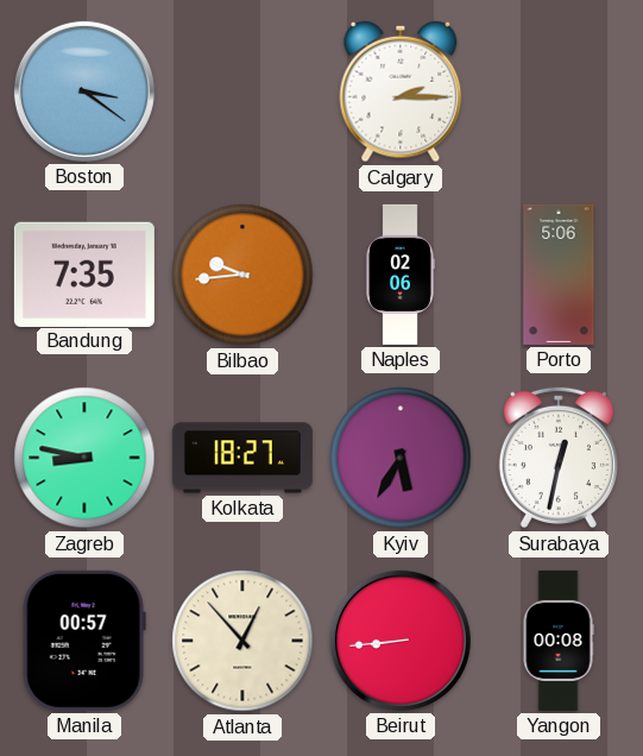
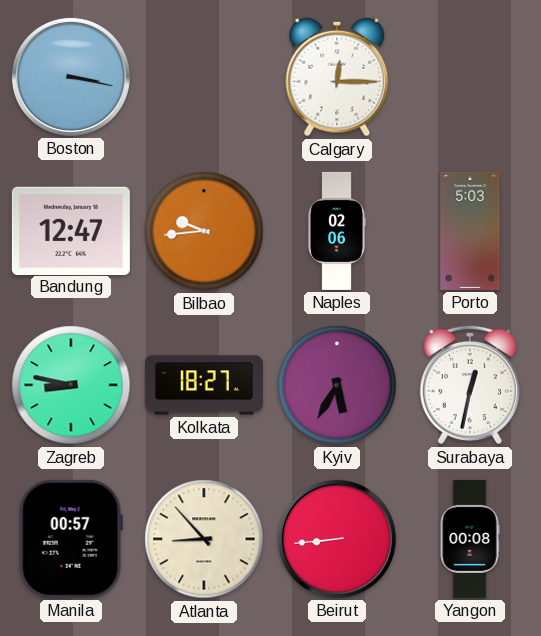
Boston: 3:21 -> 3:17 (71, 77)
Calgary: 2:15 -> 12:15 (337, 77)
Bandung: 7:35 -> 12:47 (71, 230)
Porto: 5:06 -> 5:03 (470, 231)
Atlanta: 12:53 -> 8:53 (204, 539)
